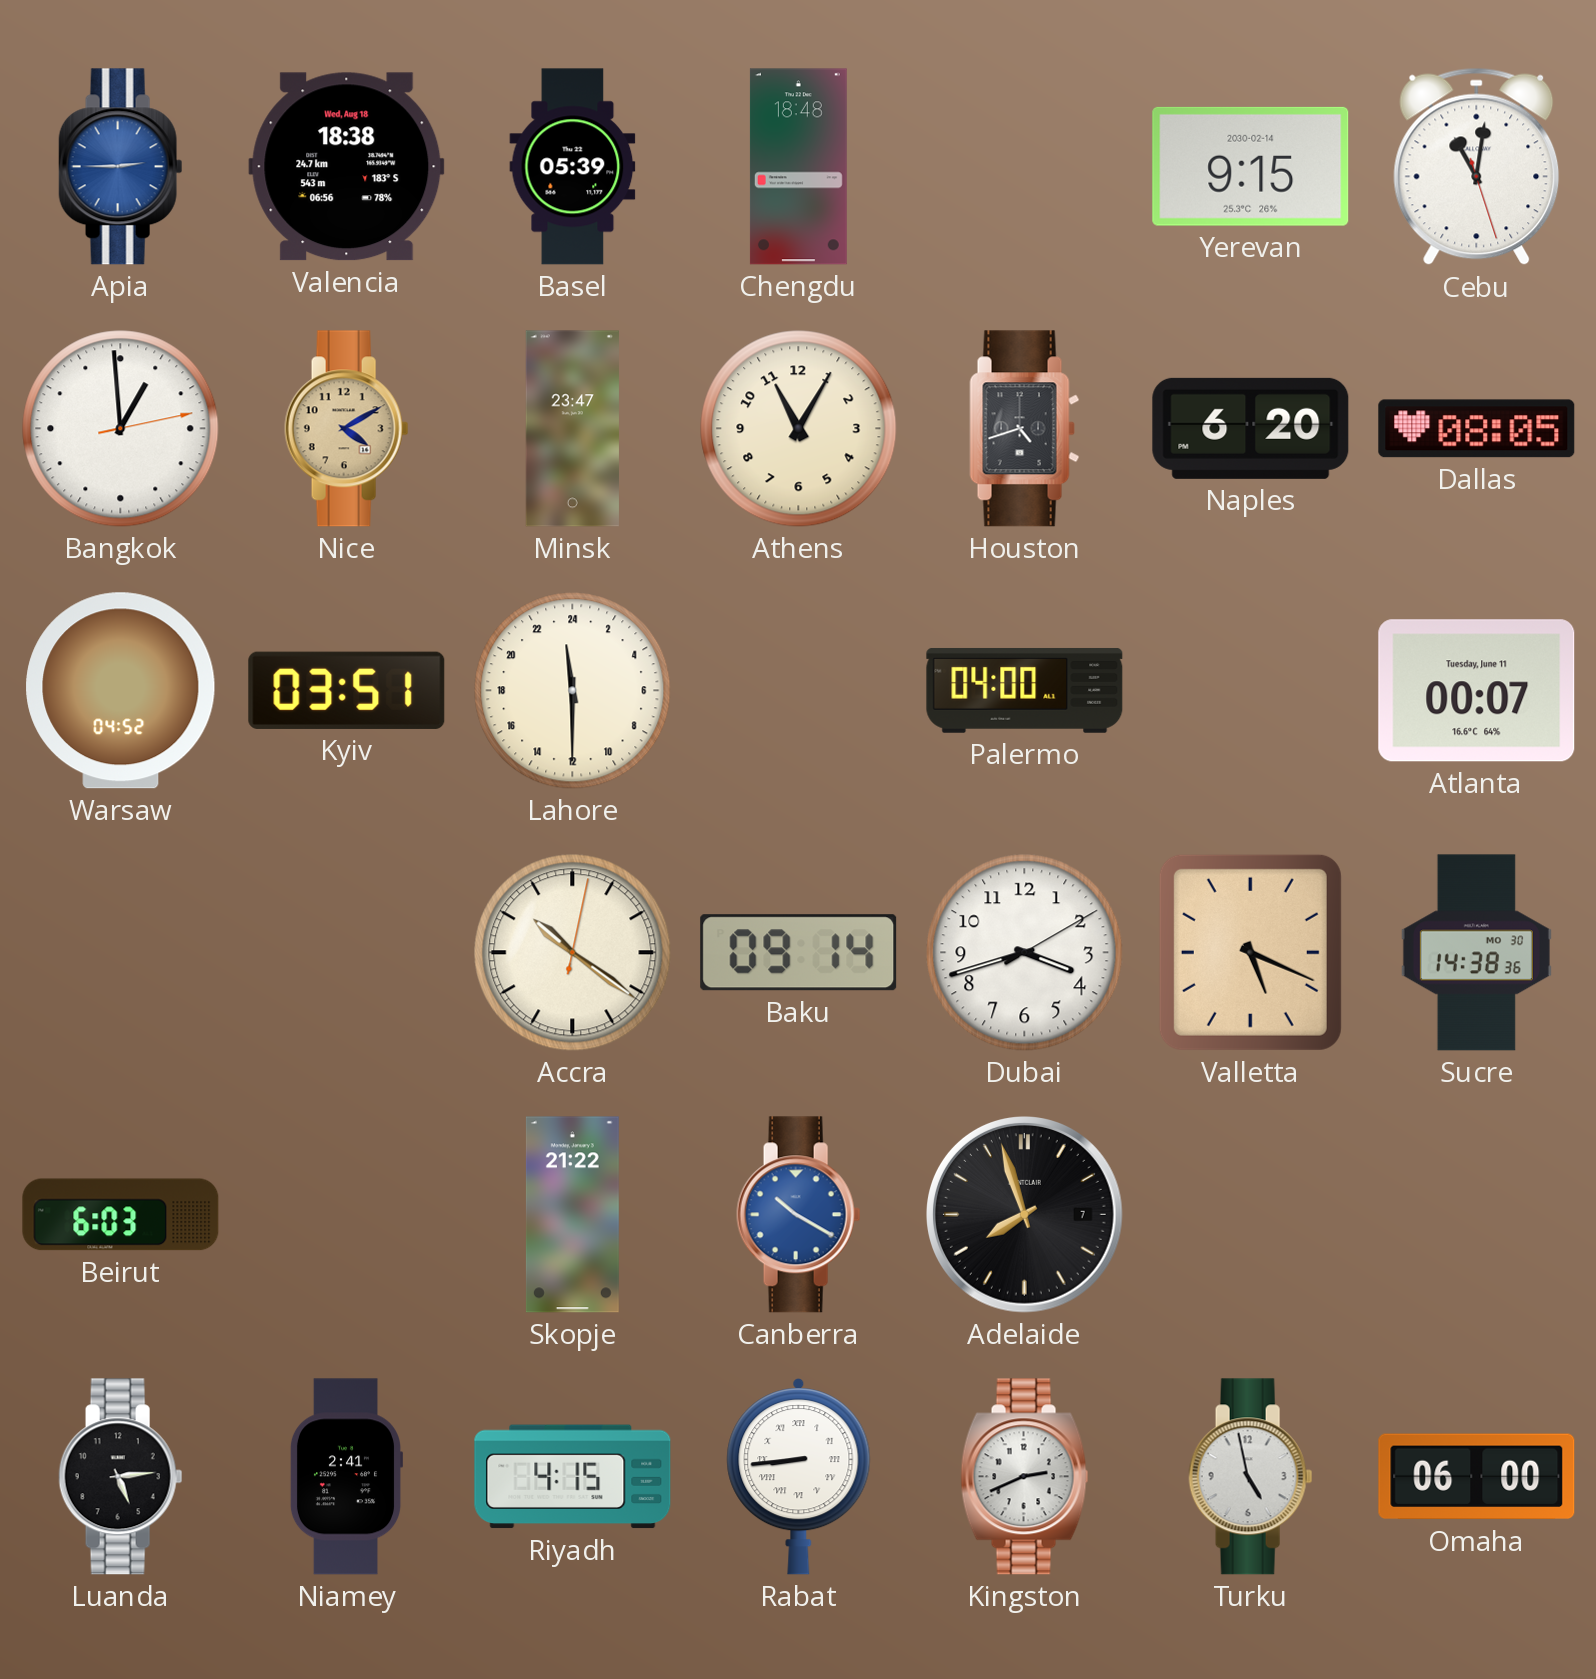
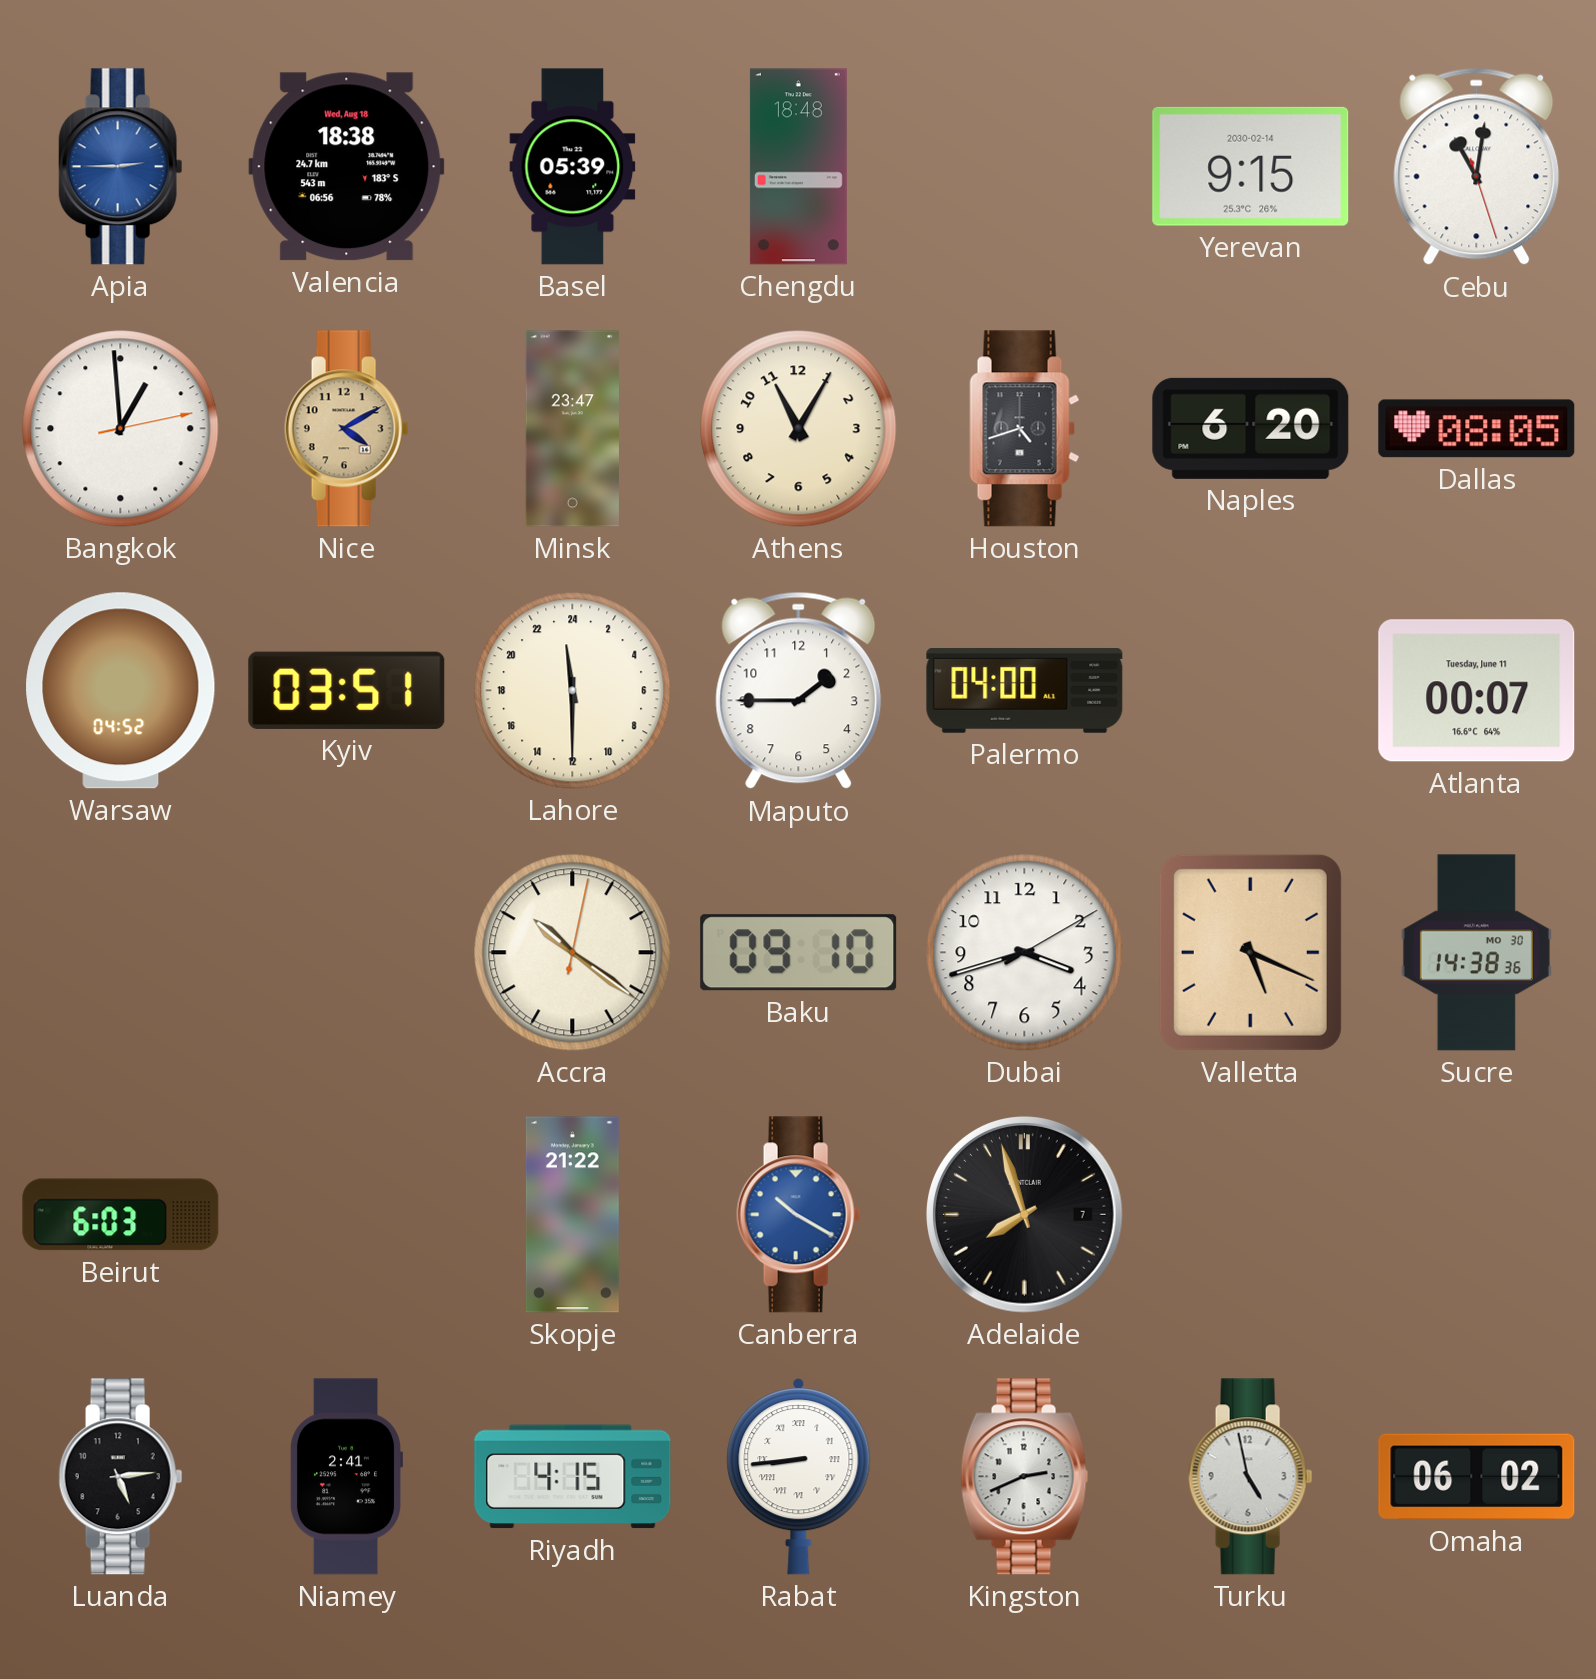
Maputo: none -> 1:45 (799, 691)
Baku: 09:14 -> 09:10 (799, 953)
Omaha: 06:00 -> 06:02 (1477, 1477)
